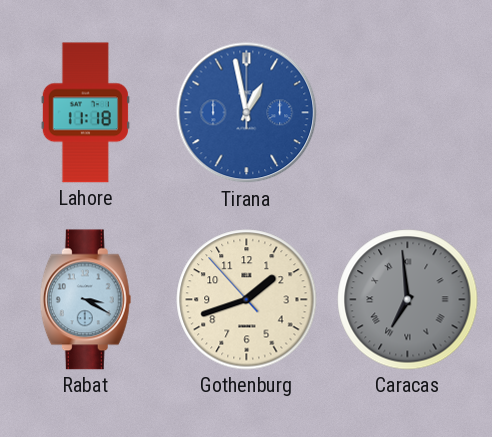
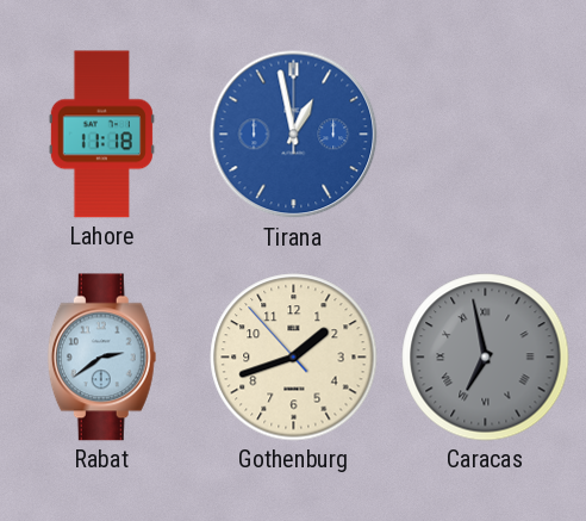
Rabat: 3:20 -> 2:39 (101, 358)
Caracas: 6:59 -> 6:58 (486, 358)
